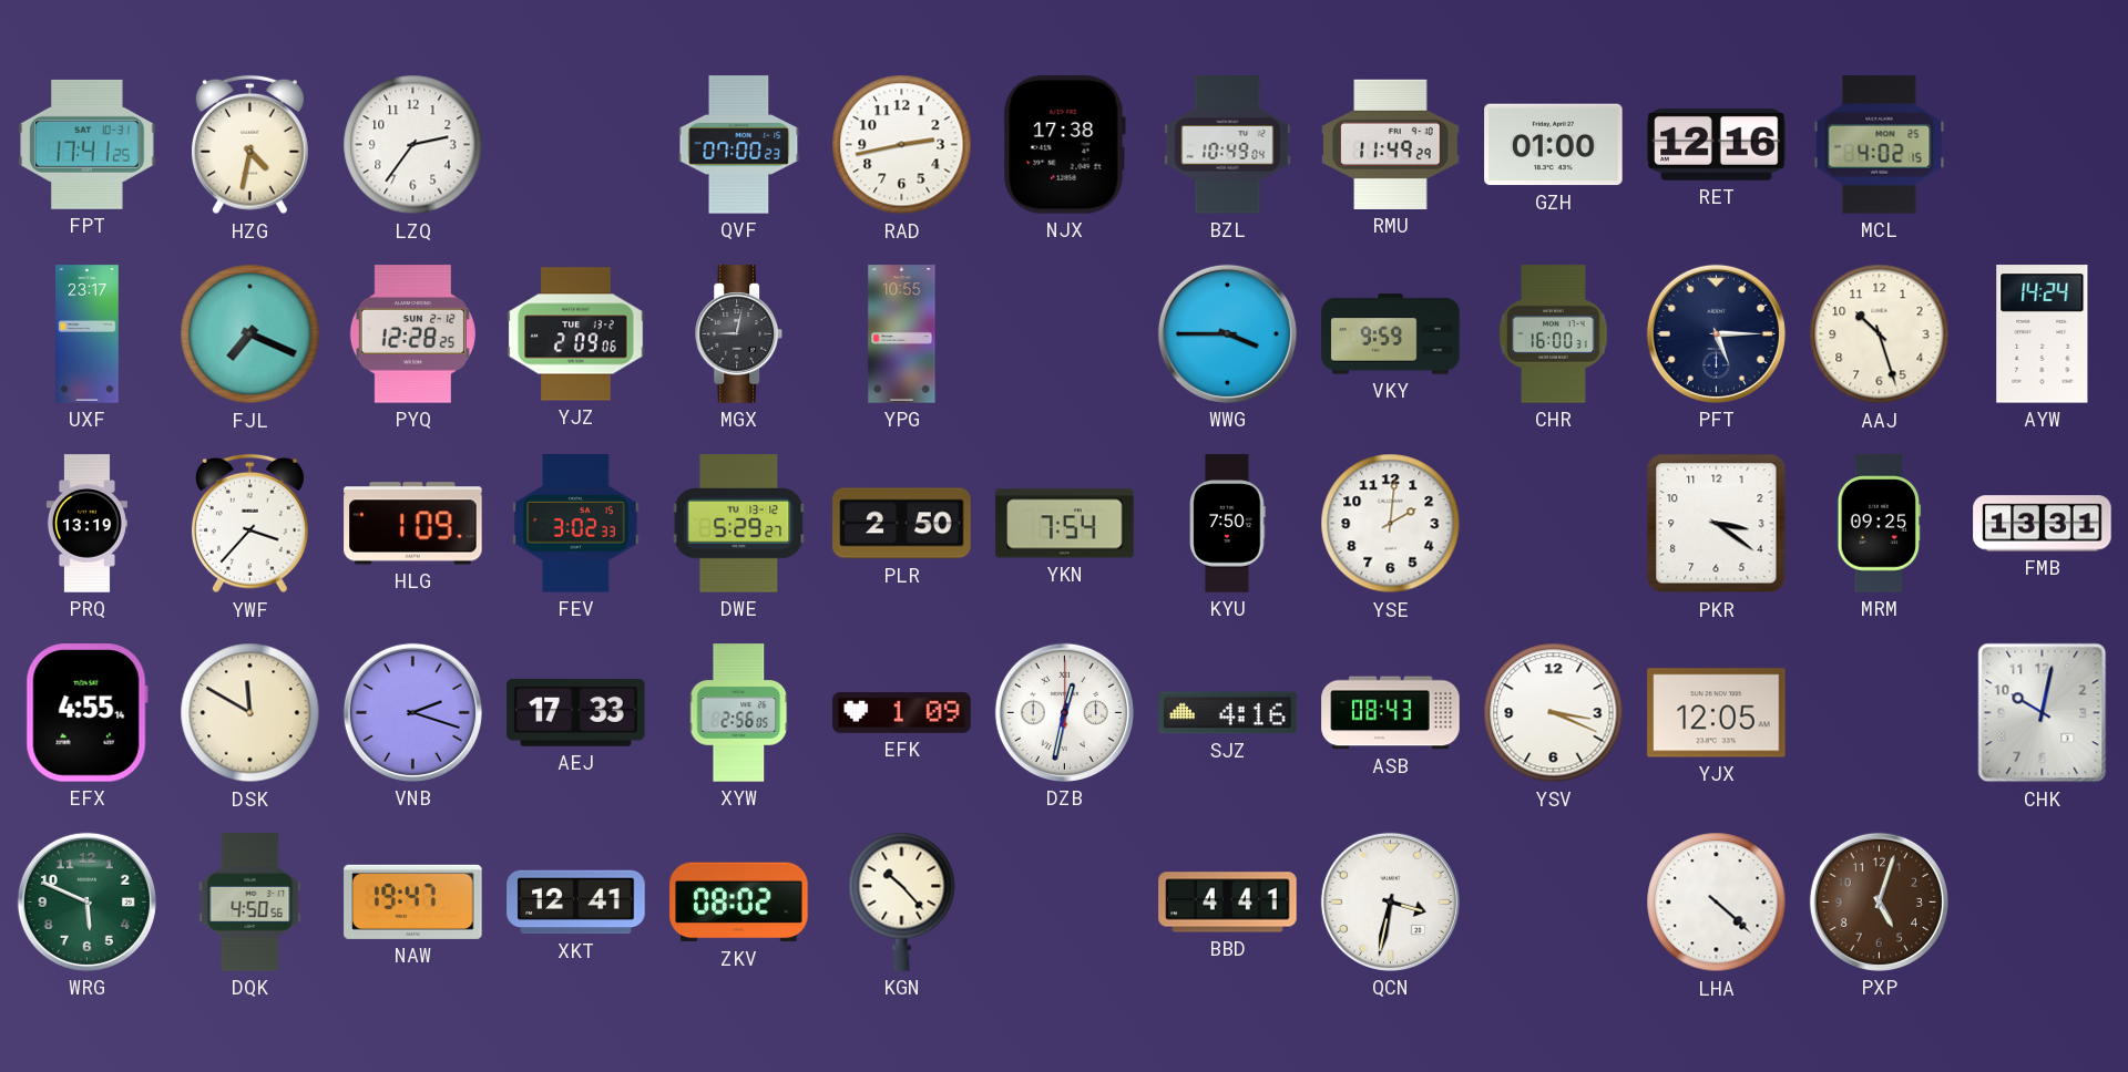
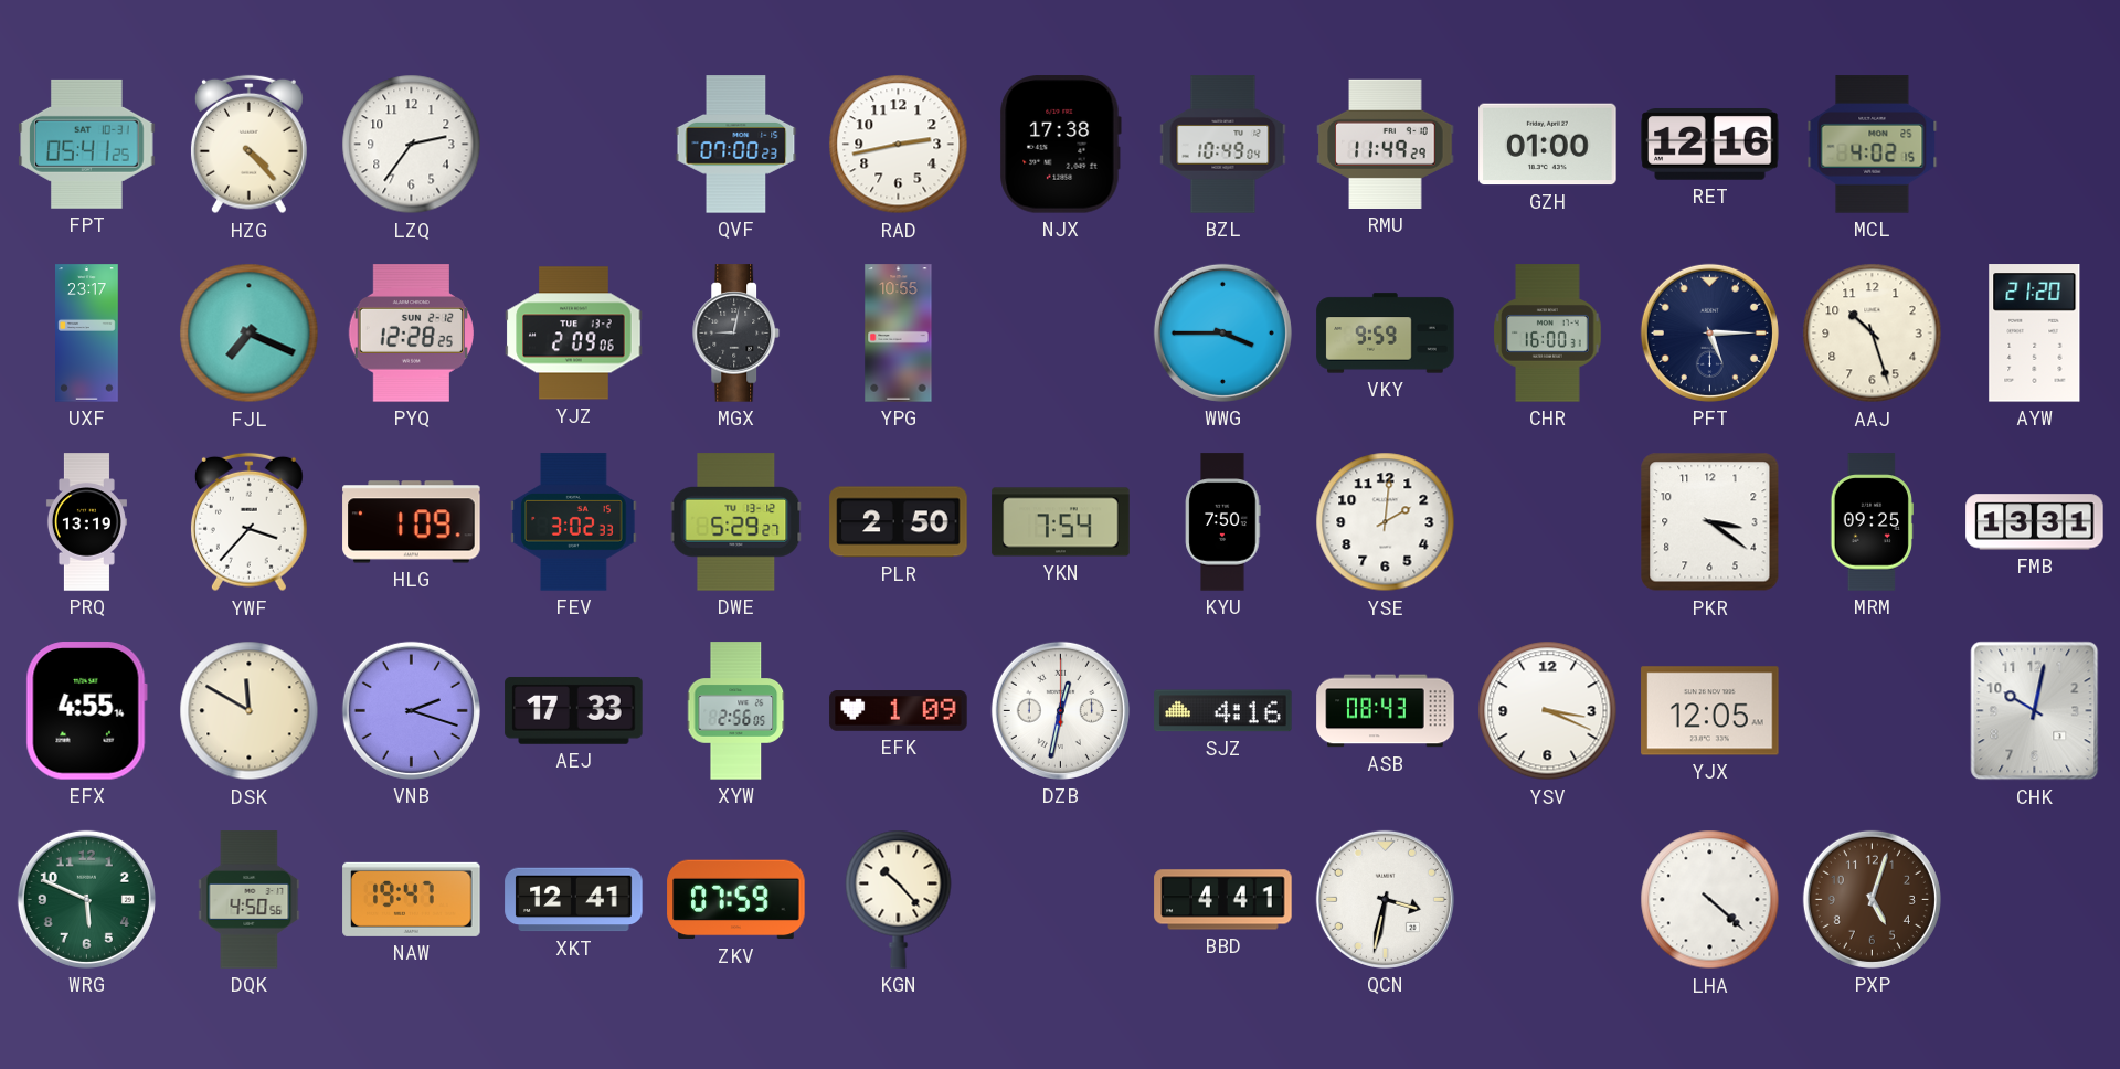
FPT: 17:41 -> 05:41 (87, 144)
HZG: 4:32 -> 4:23 (248, 145)
AYW: 14:24 -> 21:20 (2035, 334)
ZKV: 08:02 -> 07:59 (736, 900)
